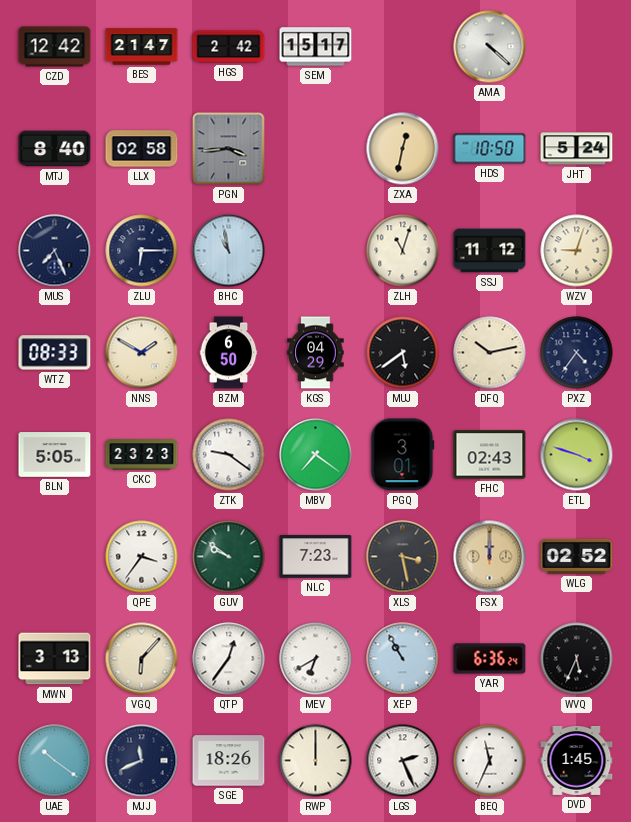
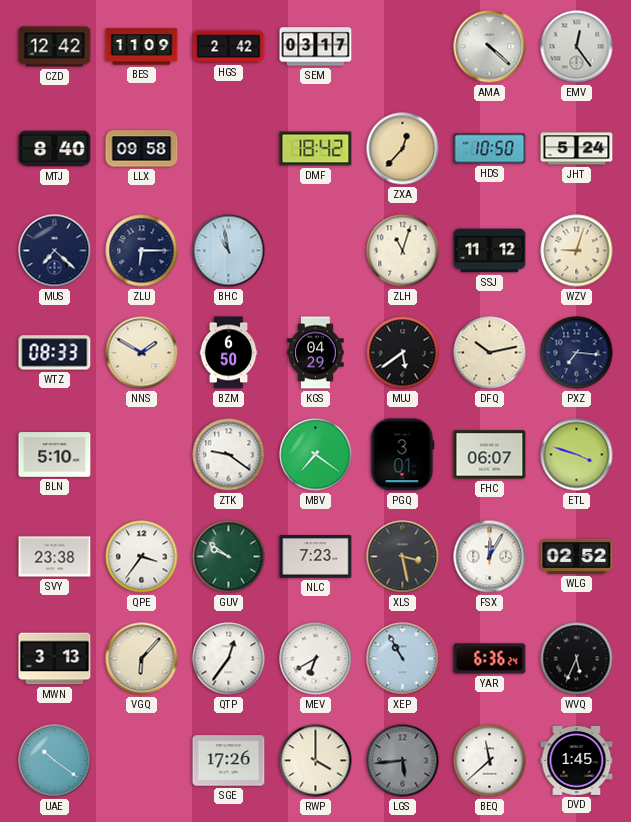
BES: 21:47 -> 11:09 (142, 47)
SEM: 15:17 -> 03:17 (316, 47)
EMV: none -> 12:24 (577, 47)
LLX: 02:58 -> 09:58 (142, 149)
PGN: 3:44 -> none (229, 149)
DMF: none -> 18:42 (316, 149)
ZXA: 12:32 -> 12:37 (403, 149)
MUS: 7:26 -> 7:22 (55, 251)
PXZ: 4:36 -> 7:16 (577, 353)
BLN: 5:05 -> 5:10 (55, 455)
CKC: 23:23 -> none (142, 455)
FHC: 02:43 -> 06:07 (490, 455)
SVY: none -> 23:38 (55, 557)
FSX: 12:00 -> 12:05 (490, 557)
FSX dial: champagne -> white (490, 557)
MJJ: 11:41 -> none (142, 761)
SGE: 18:26 -> 17:26 (229, 761)
RWP: 12:00 -> 4:00 (316, 761)
LGS: 2:26 -> 5:44 (403, 761)
LGS dial: white -> grey (403, 761)
BEQ: 11:34 -> 11:38 (490, 761)
